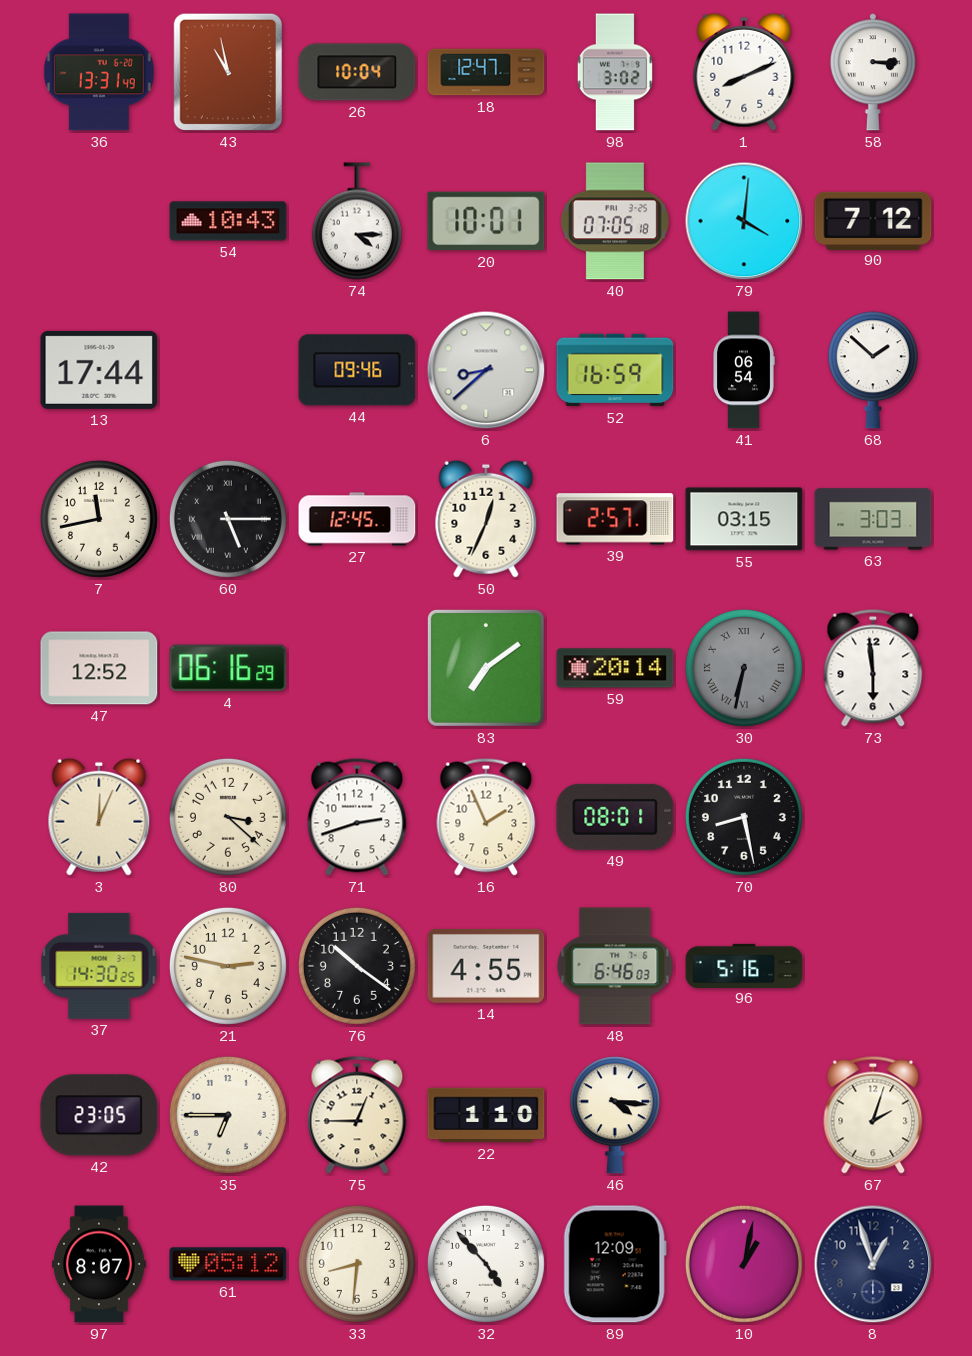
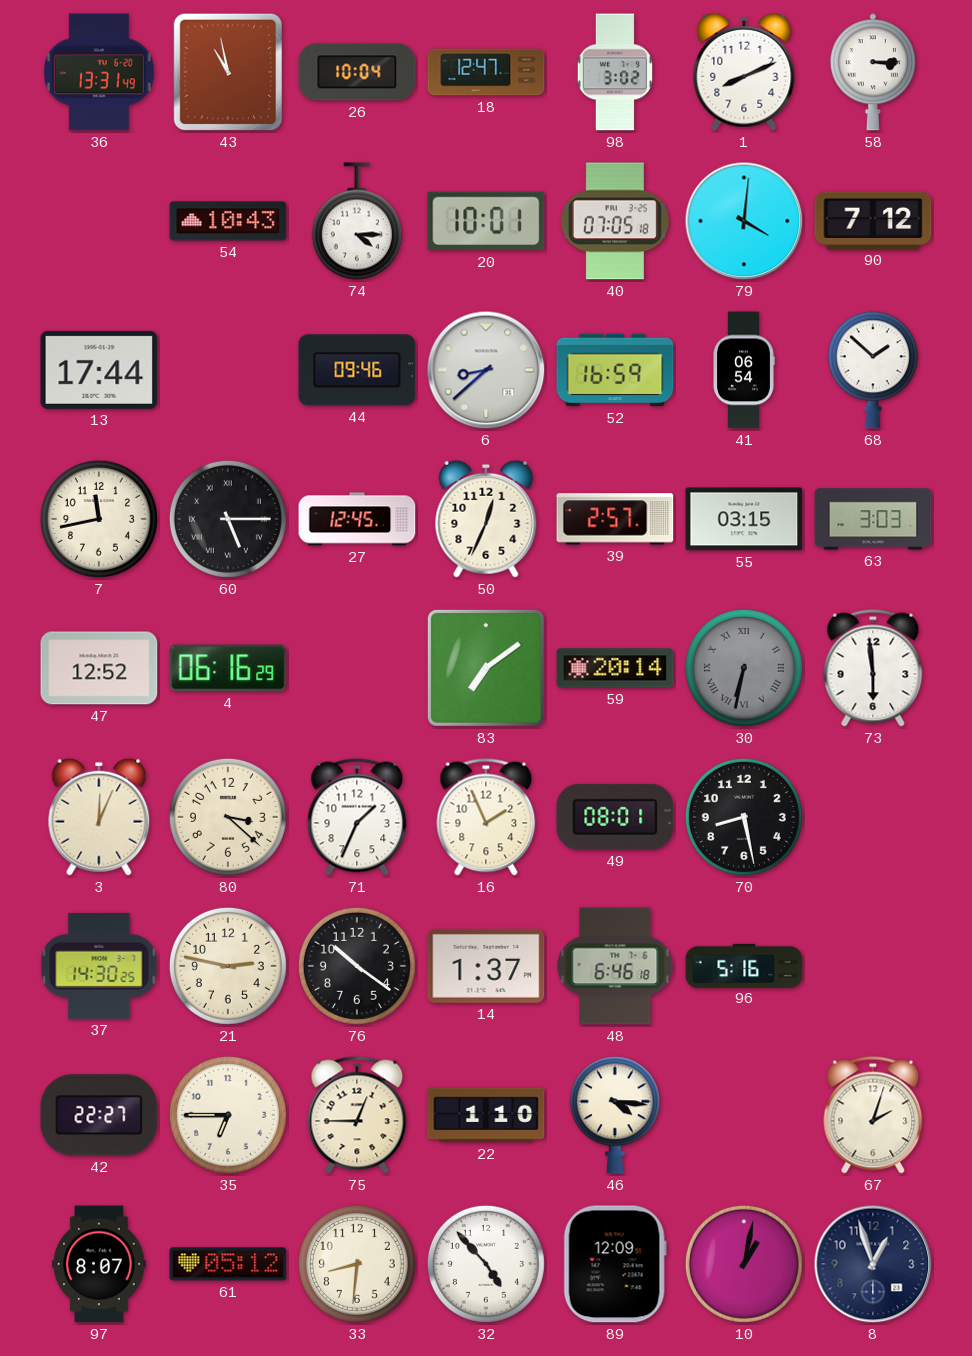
71: 2:42 -> 1:34 (357, 817)
14: 4:55 -> 1:37 (486, 966)
48: 6:46:03 -> 6:46:18 (615, 966)
42: 23:05 -> 22:27 (99, 1115)
